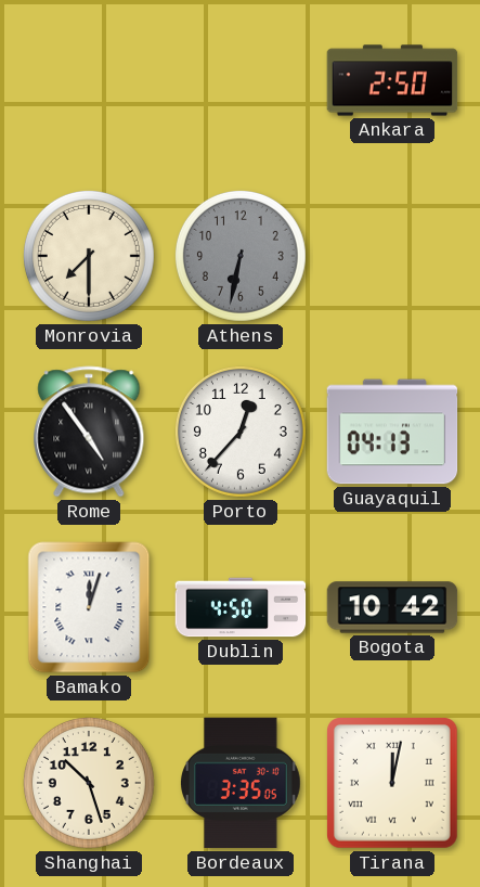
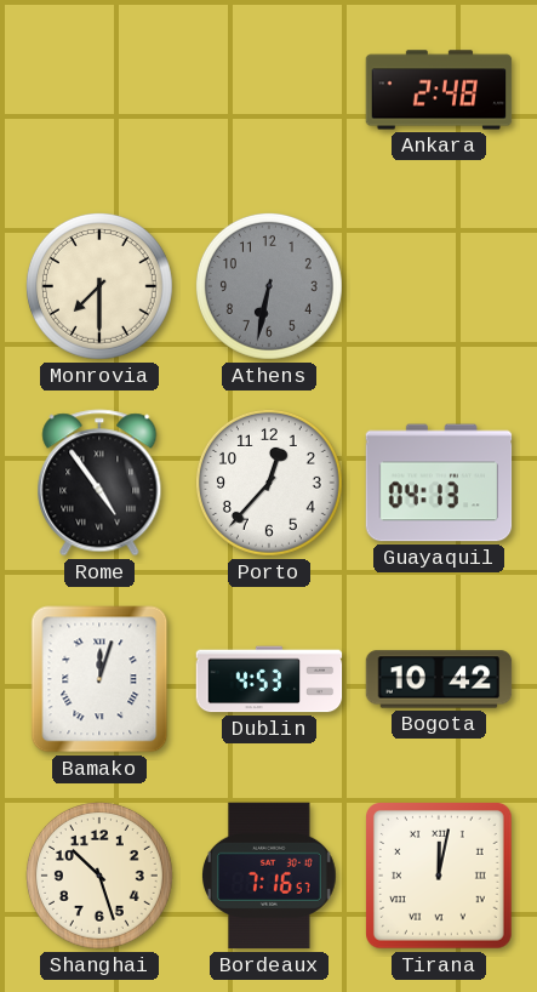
Ankara: 2:50 -> 2:48 (439, 90)
Dublin: 4:50 -> 4:53 (269, 679)
Bordeaux: 3:35 -> 7:16 (270, 876)
